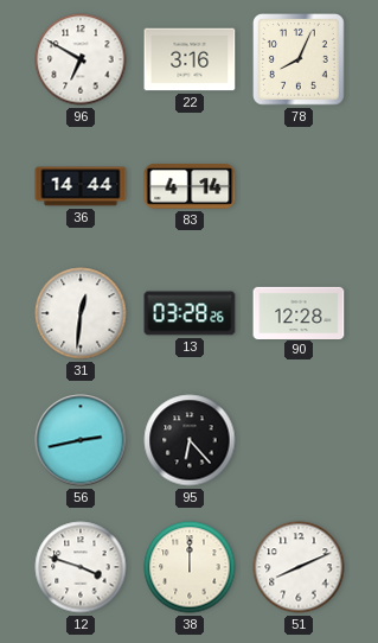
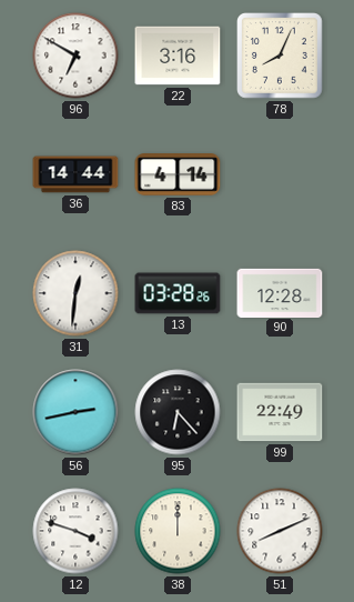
99: none -> 22:49 (280, 412)
